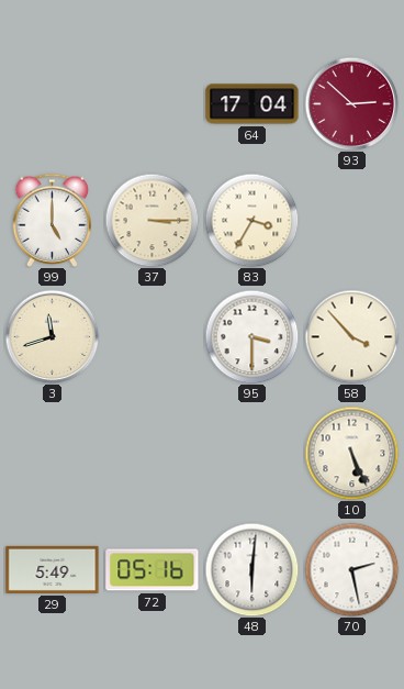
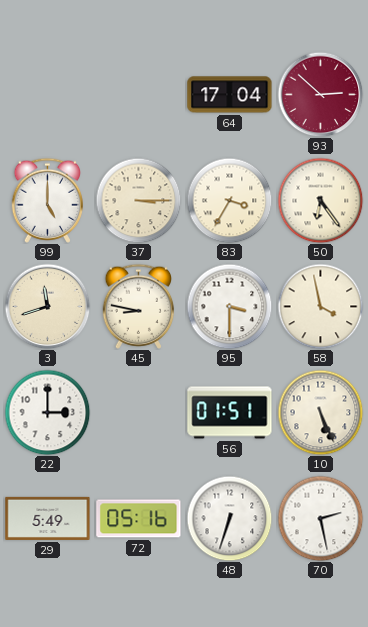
50: none -> 6:24 (320, 200)
45: none -> 8:47 (139, 306)
58: 3:53 -> 3:58 (320, 306)
22: none -> 3:00 (47, 412)
56: none -> 01:51 (230, 413)
48: 6:01 -> 6:33 (229, 518)
